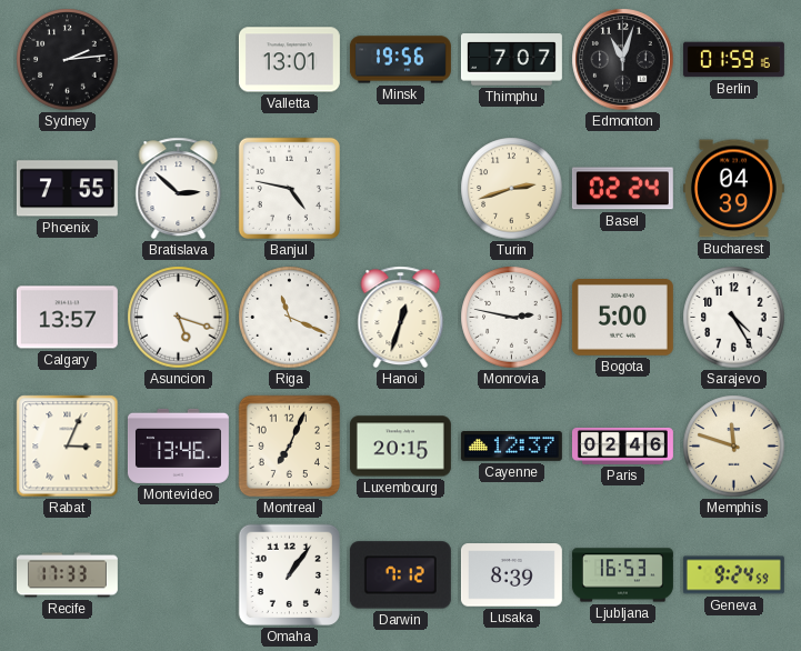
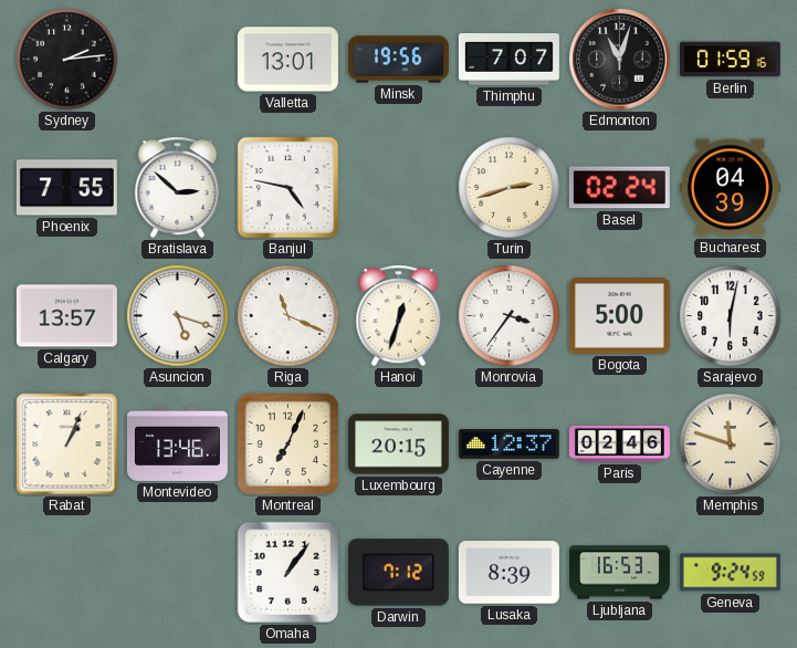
Monrovia: 2:47 -> 3:36 (510, 316)
Sarajevo: 4:25 -> 6:02 (731, 316)
Rabat: 3:04 -> 1:04 (67, 445)
Recife: 17:33 -> none (67, 575)
